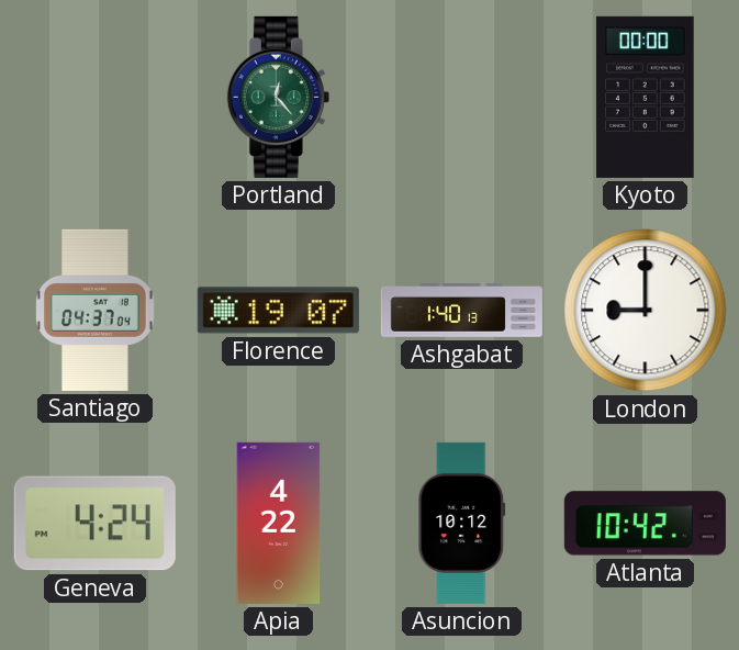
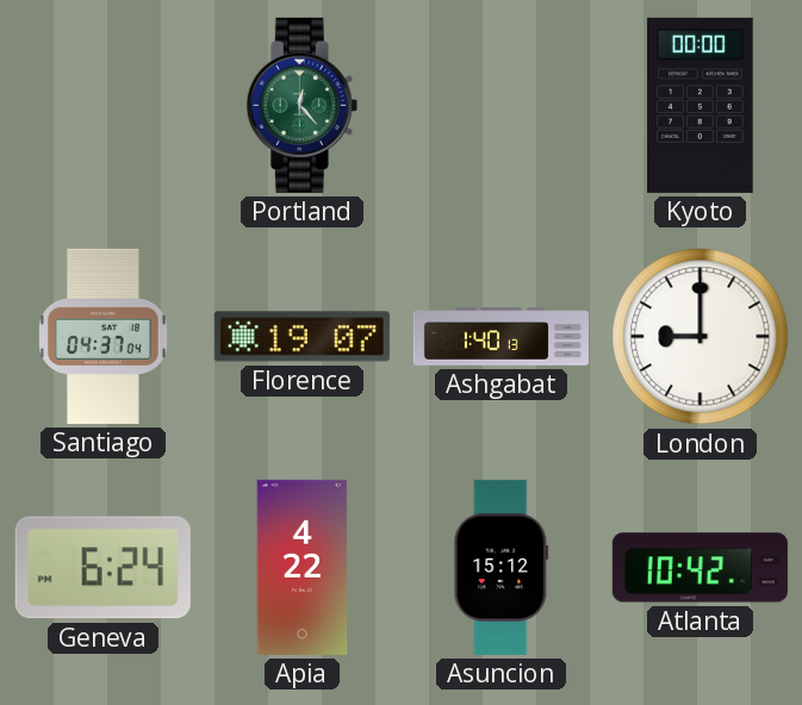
Geneva: 4:24 -> 6:24 (102, 568)
Asuncion: 10:12 -> 15:12 (502, 567)
